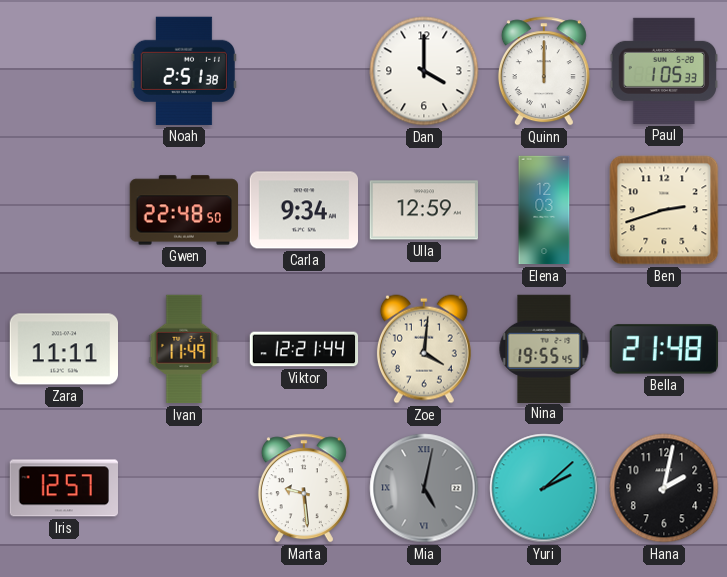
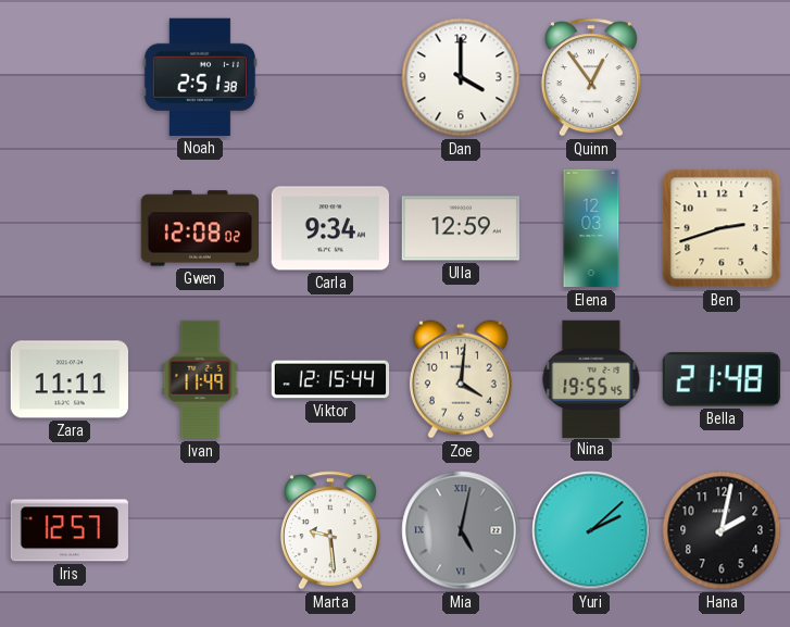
Quinn: 12:00 -> 12:54 (591, 77)
Paul: 1:05 -> none (663, 71)
Gwen: 22:48 -> 12:08 (200, 228)
Viktor: 12:21 -> 12:15 (330, 379)
